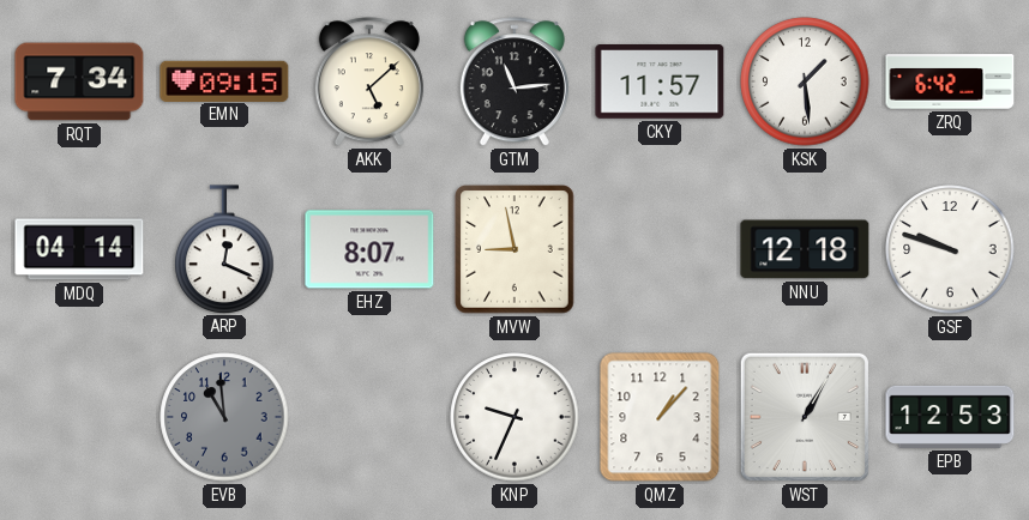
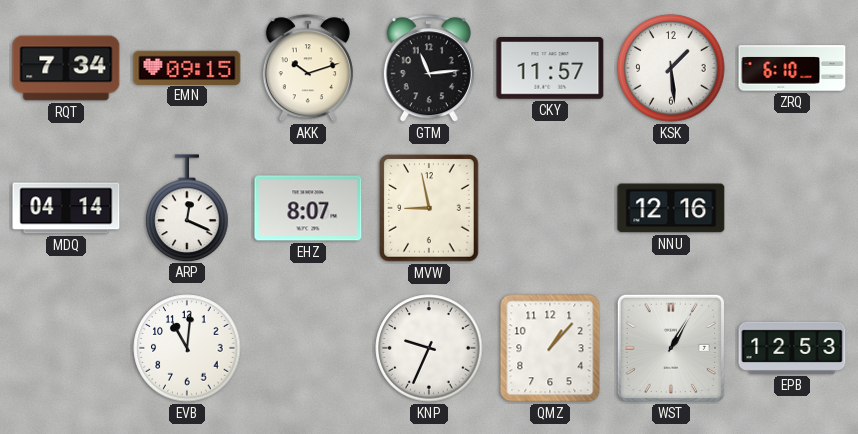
AKK: 5:08 -> 10:12 (308, 69)
ZRQ: 6:42 -> 6:10 (792, 68)
NNU: 12:18 -> 12:16 (671, 208)
GSF: 9:48 -> none (950, 249)
EVB: 10:59 -> 11:01 (187, 348)
EVB dial: grey -> white (187, 348)
